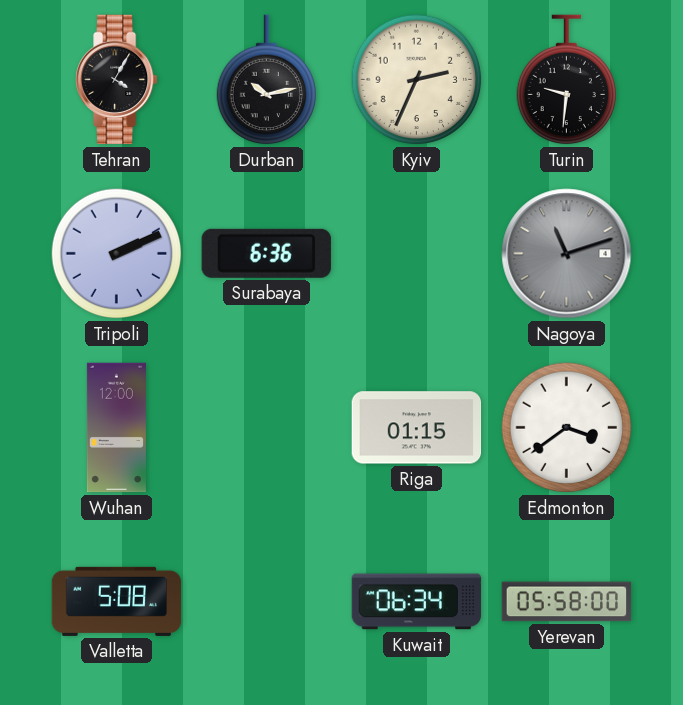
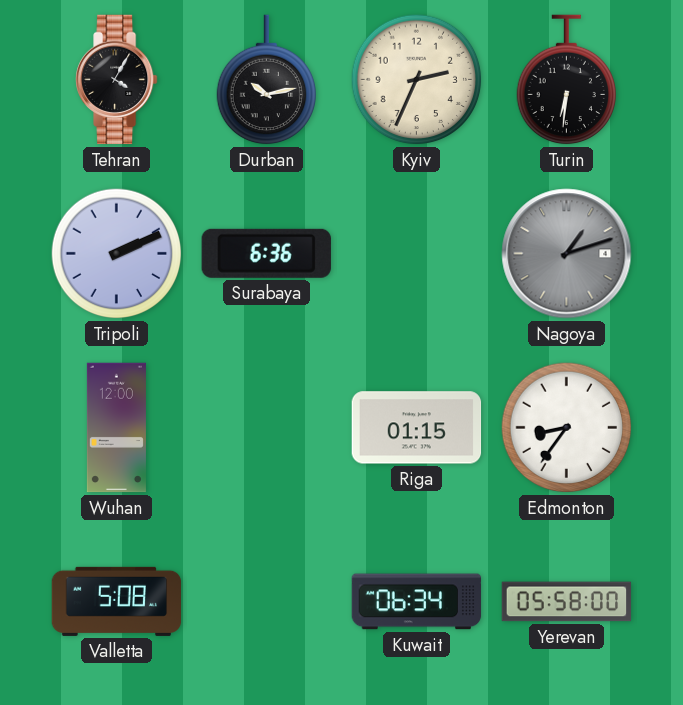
Turin: 9:31 -> 6:31 (566, 80)
Nagoya: 11:12 -> 1:12 (567, 254)
Edmonton: 3:39 -> 8:36 (567, 428)
